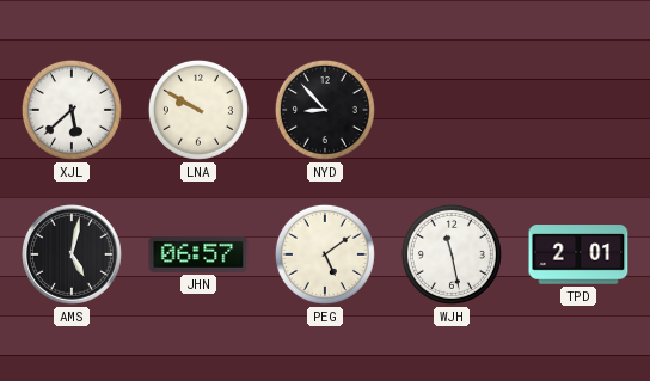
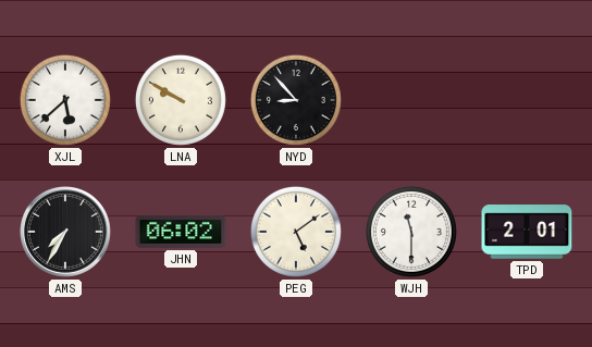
AMS: 5:02 -> 7:35 (66, 233)
JHN: 06:57 -> 06:02 (181, 232)
WJH: 11:28 -> 11:30 (411, 232)
